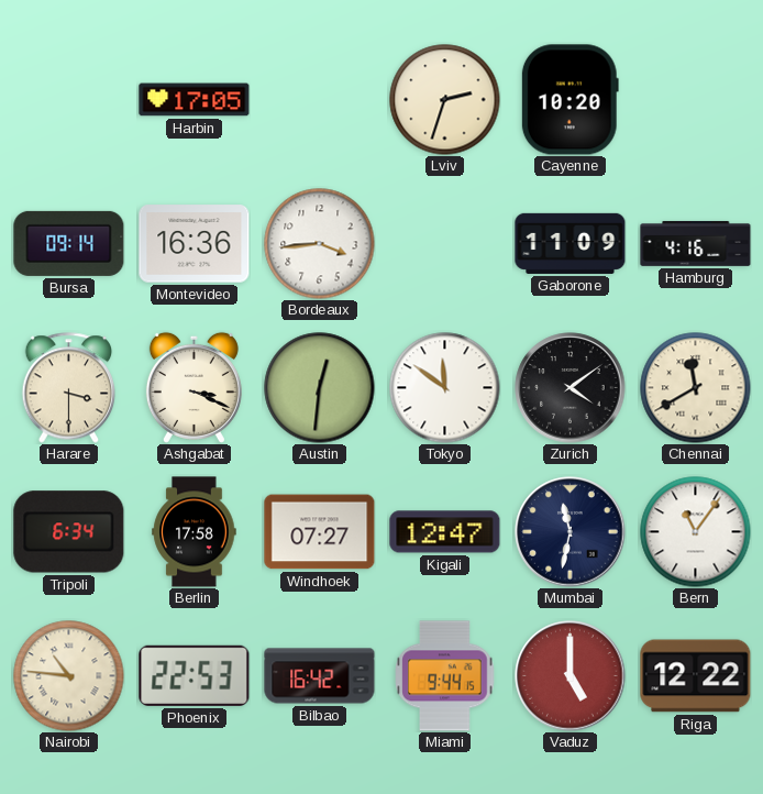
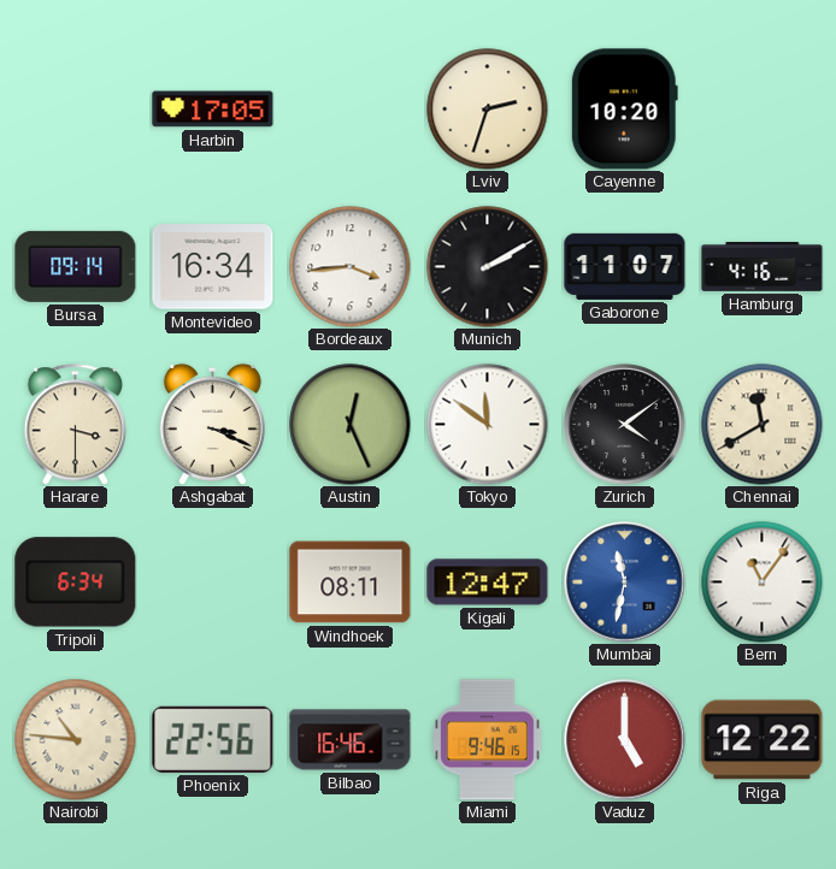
Montevideo: 16:36 -> 16:34 (213, 267)
Munich: none -> 2:10 (488, 267)
Gaborone: 11:09 -> 11:07 (625, 266)
Austin: 12:31 -> 12:26 (351, 425)
Berlin: 17:58 -> none (195, 532)
Windhoek: 07:27 -> 08:11 (351, 583)
Mumbai dial: navy -> blue (625, 583)
Phoenix: 22:53 -> 22:56 (213, 739)
Bilbao: 16:42 -> 16:46 (351, 740)
Miami: 9:44 -> 9:46 (488, 740)
